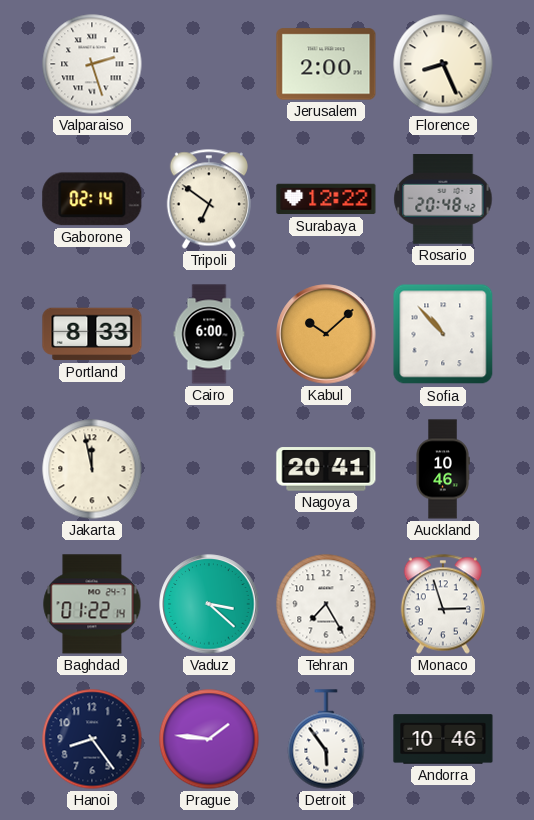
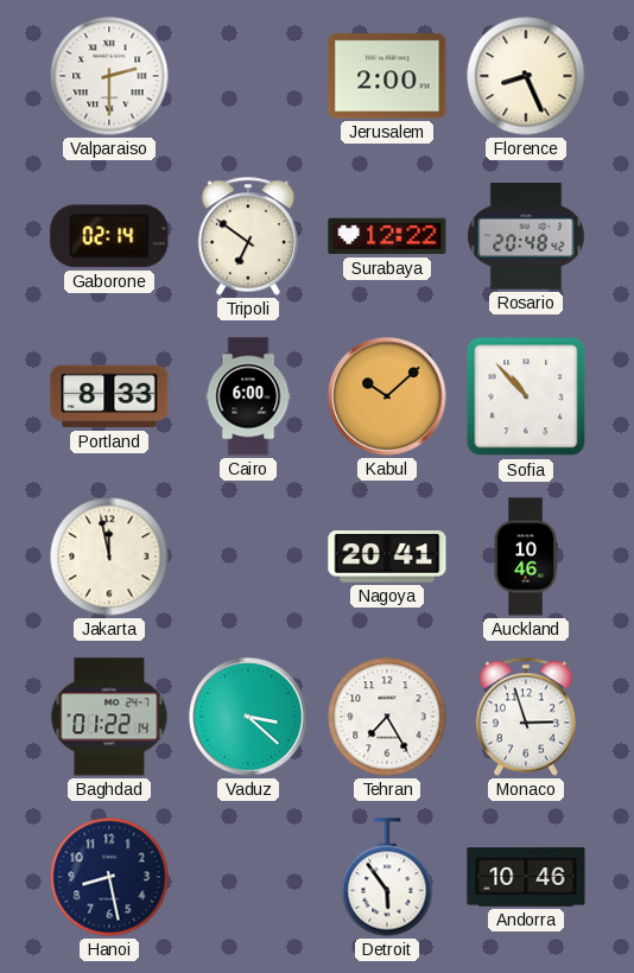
Valparaiso: 2:27 -> 2:30 (109, 76)
Hanoi: 8:24 -> 8:28 (109, 877)
Prague: 1:46 -> none (209, 739)
